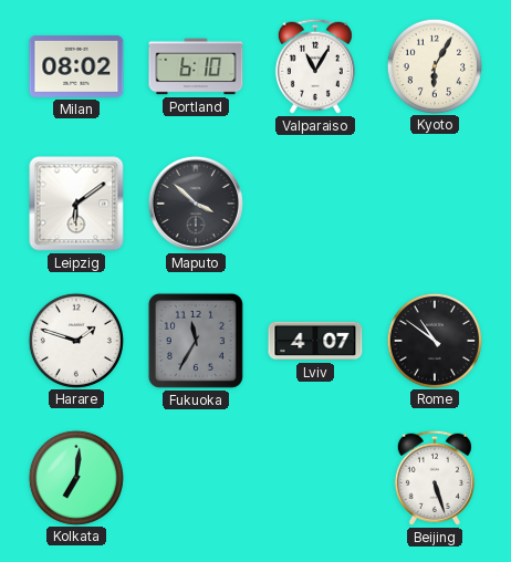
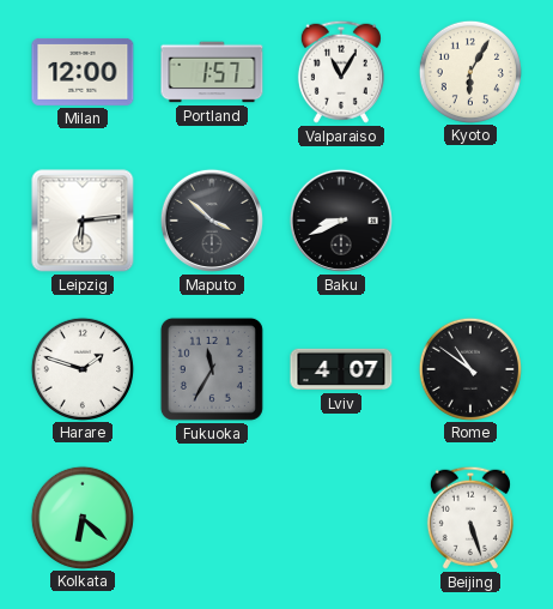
Milan: 08:02 -> 12:00 (83, 72)
Portland: 6:10 -> 1:57 (212, 72)
Leipzig: 6:09 -> 6:14 (83, 221)
Baku: none -> 8:41 (341, 221)
Kolkata: 7:01 -> 6:22 (81, 517)
